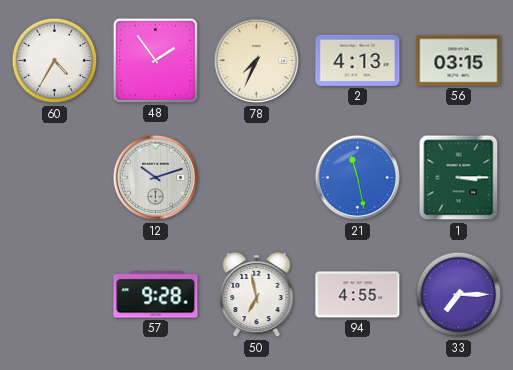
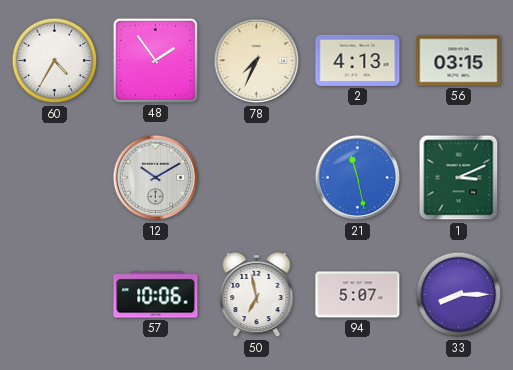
12: 10:12 -> 10:10 (156, 178)
1: 3:15 -> 3:11 (459, 178)
57: 9:28 -> 10:06 (156, 295)
94: 4:55 -> 5:07 (358, 295)
33: 7:15 -> 8:15 (459, 295)
